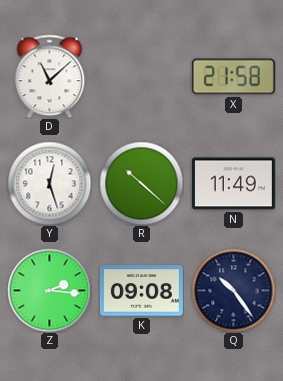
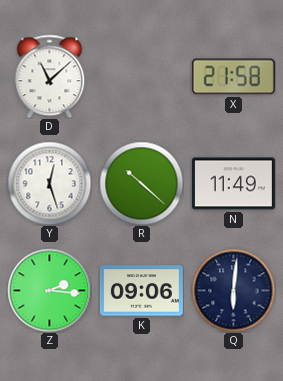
K: 09:08 -> 09:06 (141, 291)
Q: 10:24 -> 6:01 (233, 290)
